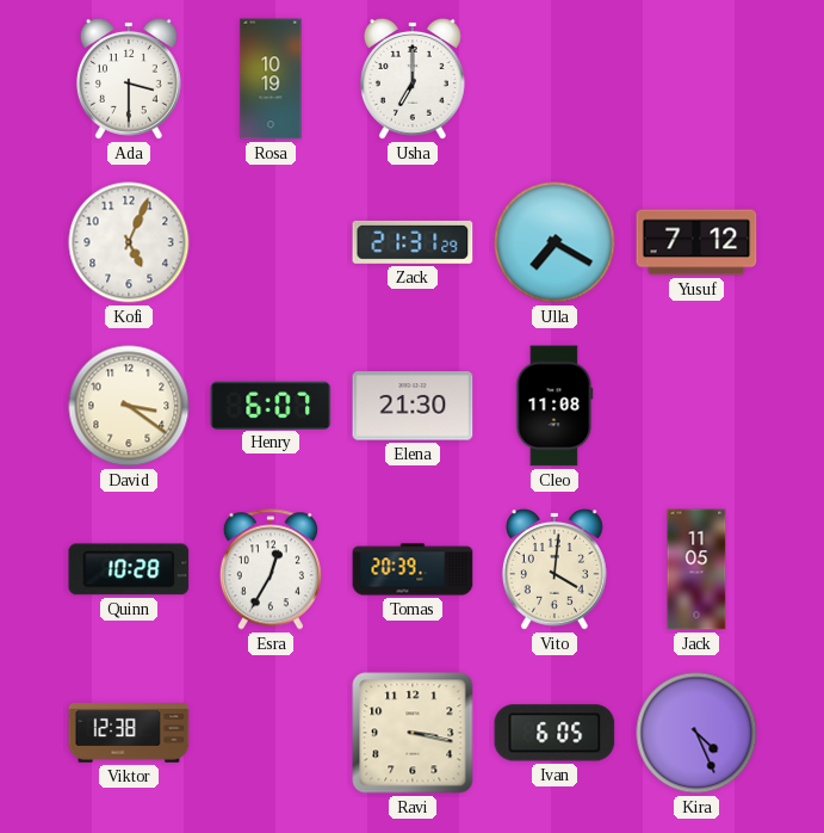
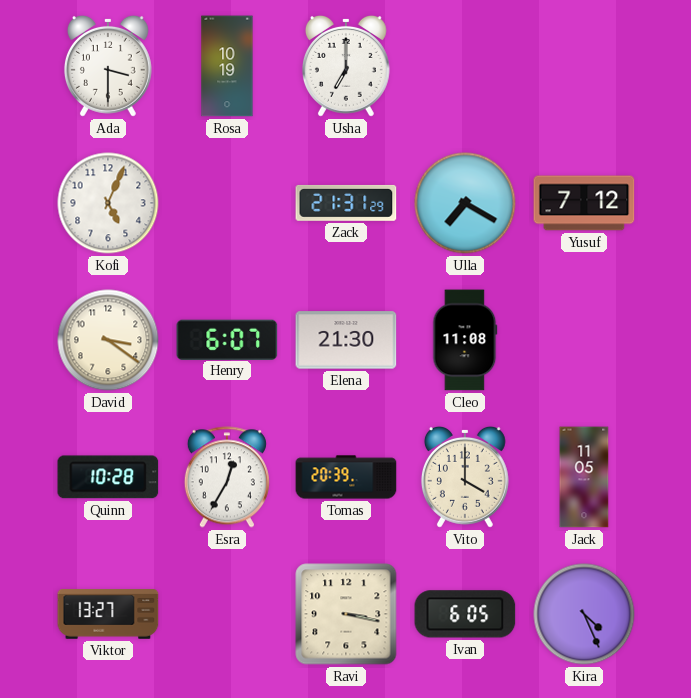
Vito: 4:01 -> 4:00 (465, 477)
Viktor: 12:38 -> 13:27 (108, 614)
